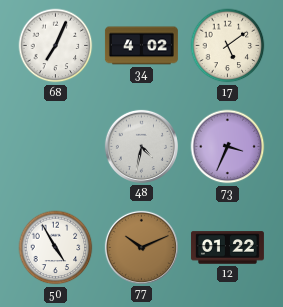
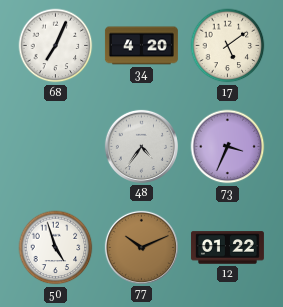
34: 4:02 -> 4:20 (141, 46)
48: 4:32 -> 4:36 (141, 146)
50: 4:55 -> 4:57 (56, 248)
